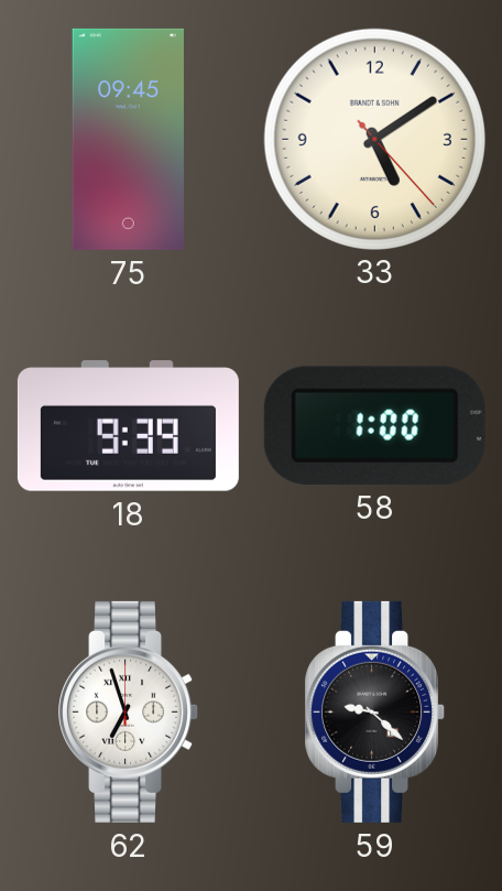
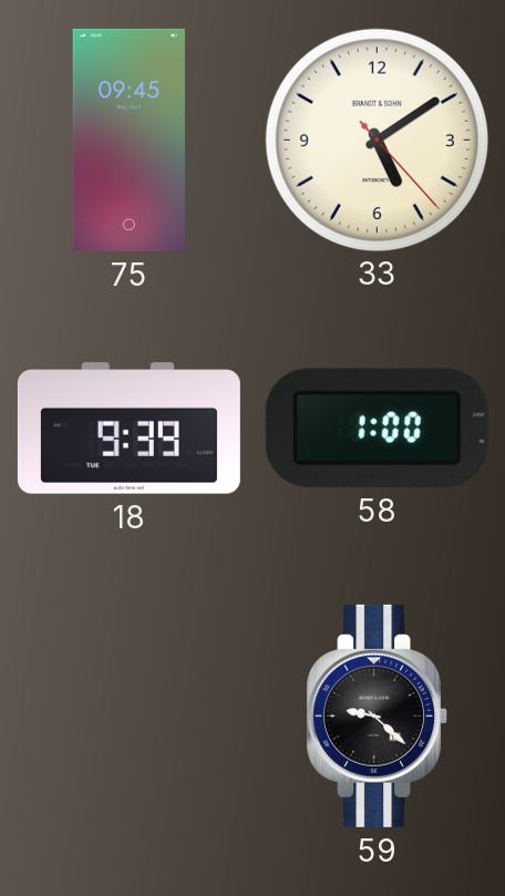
62: 6:57 -> none (129, 711)
